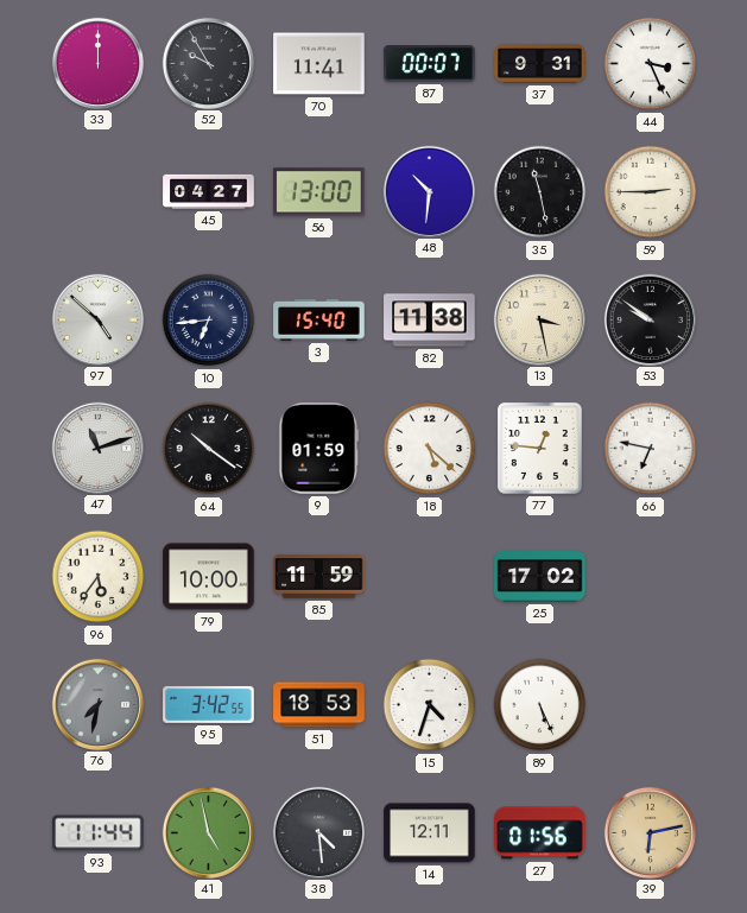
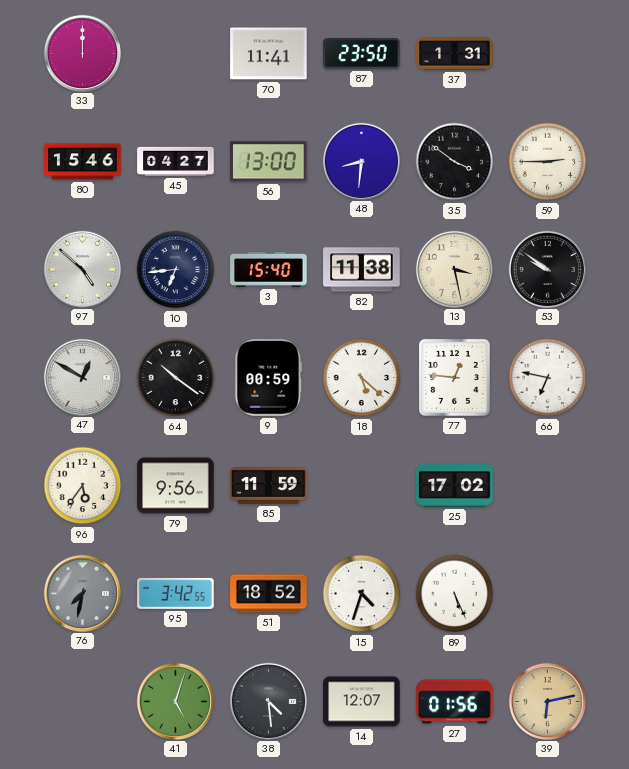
52: 9:55 -> none (208, 63)
87: 00:07 -> 23:50 (362, 54)
37: 9:31 -> 1:31 (455, 54)
44: 3:26 -> none (651, 64)
80: none -> 15:46 (83, 162)
48: 10:31 -> 8:31 (361, 161)
35: 11:28 -> 3:51 (455, 162)
47: 11:12 -> 12:50 (82, 377)
9: 01:59 -> 00:59 (269, 378)
79: 10:00 -> 9:56 (176, 486)
51: 18:53 -> 18:52 (269, 594)
93: 11:44 -> none (99, 833)
41: 4:58 -> 5:03 (175, 701)
14: 12:11 -> 12:07 (362, 702)
